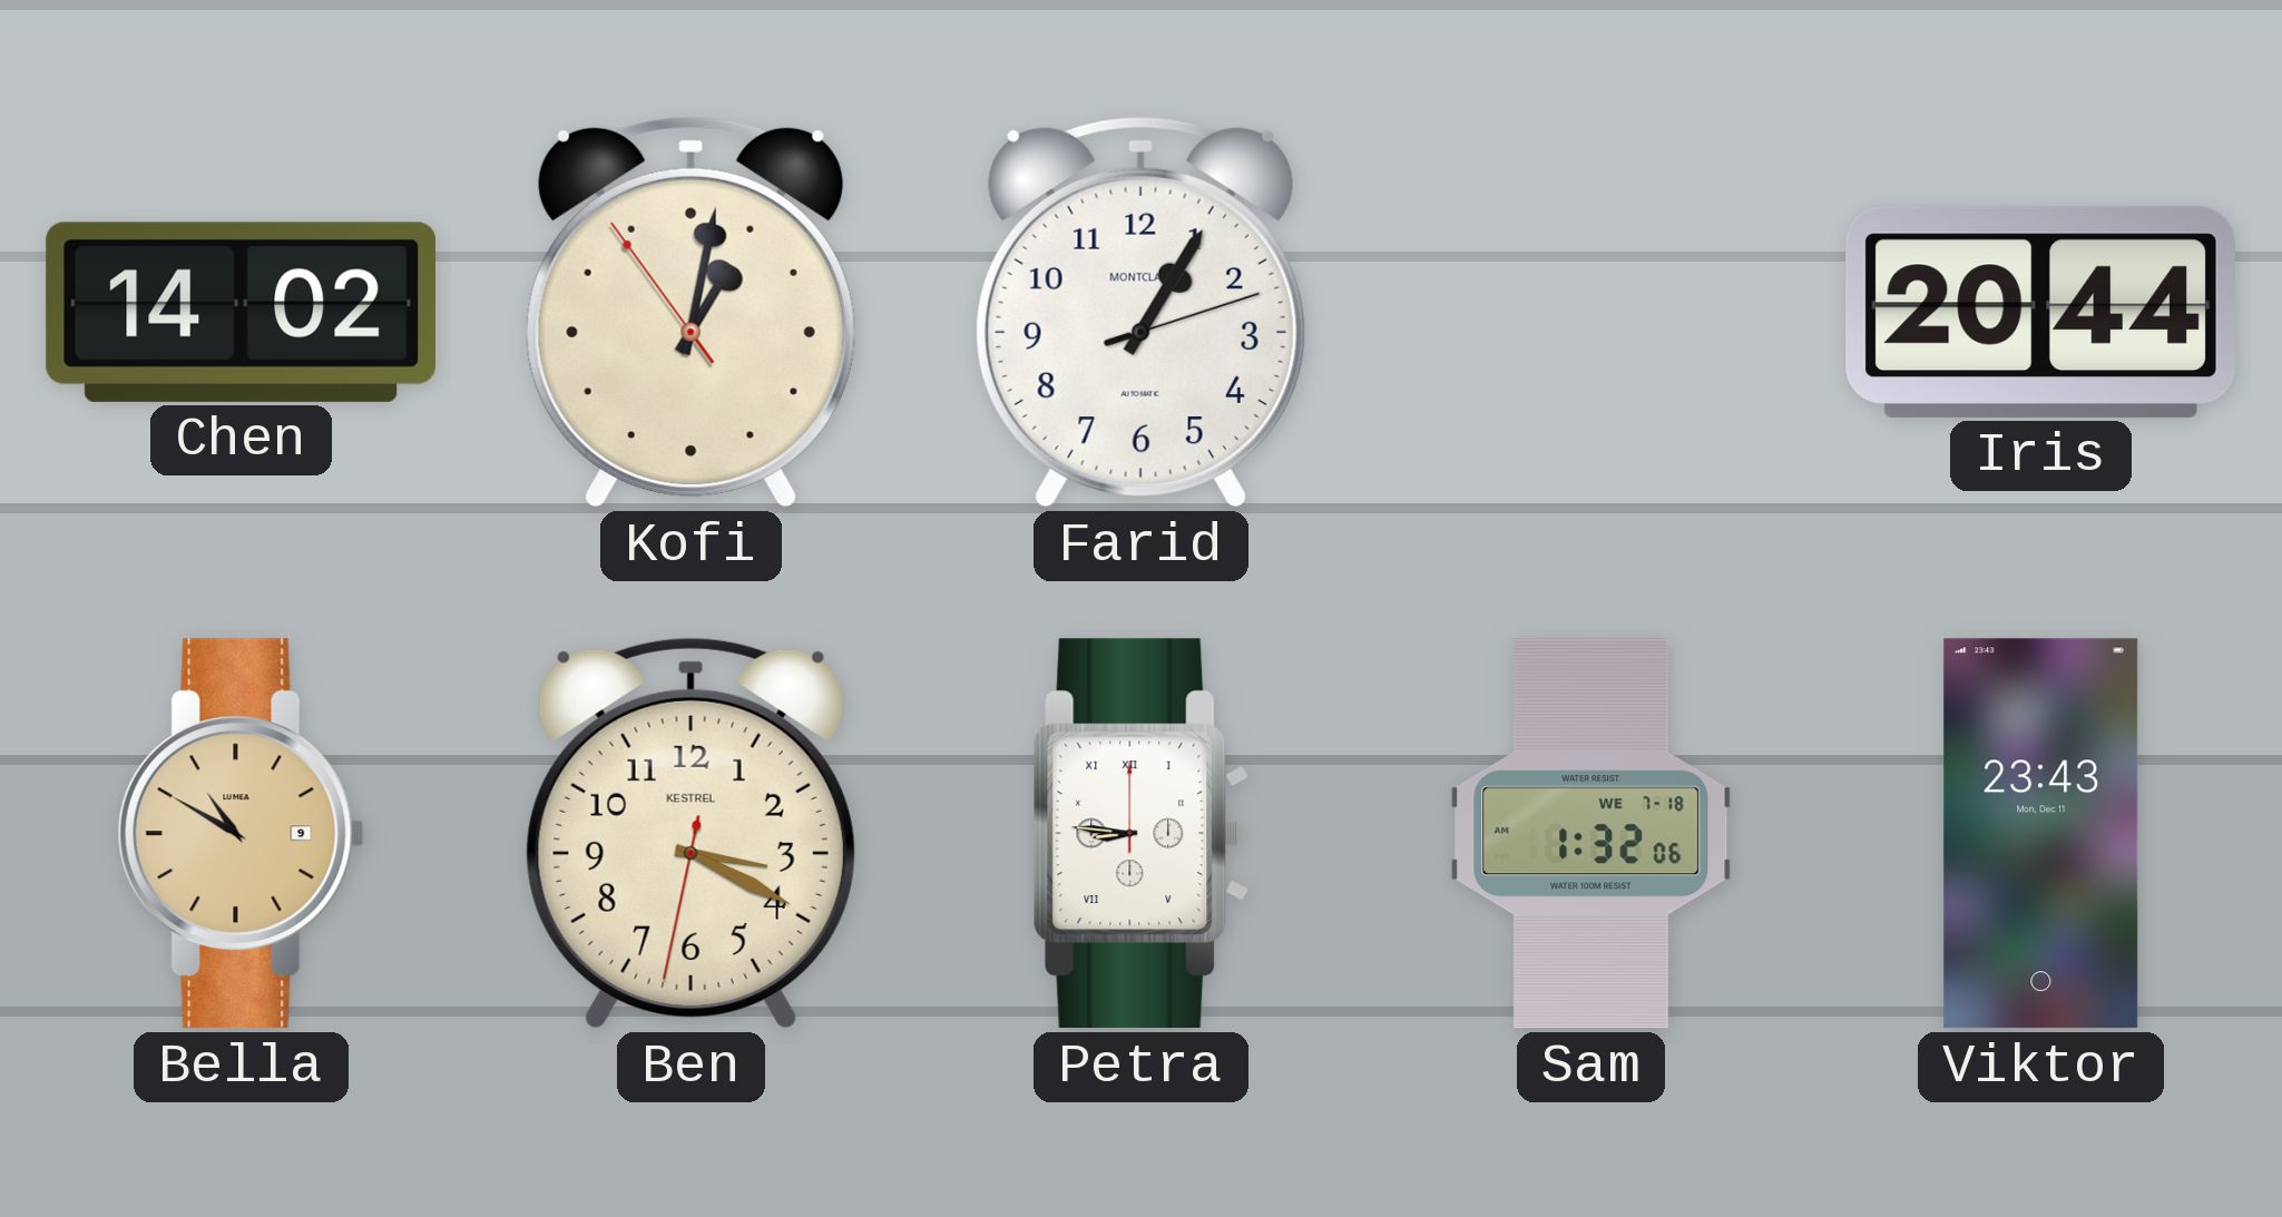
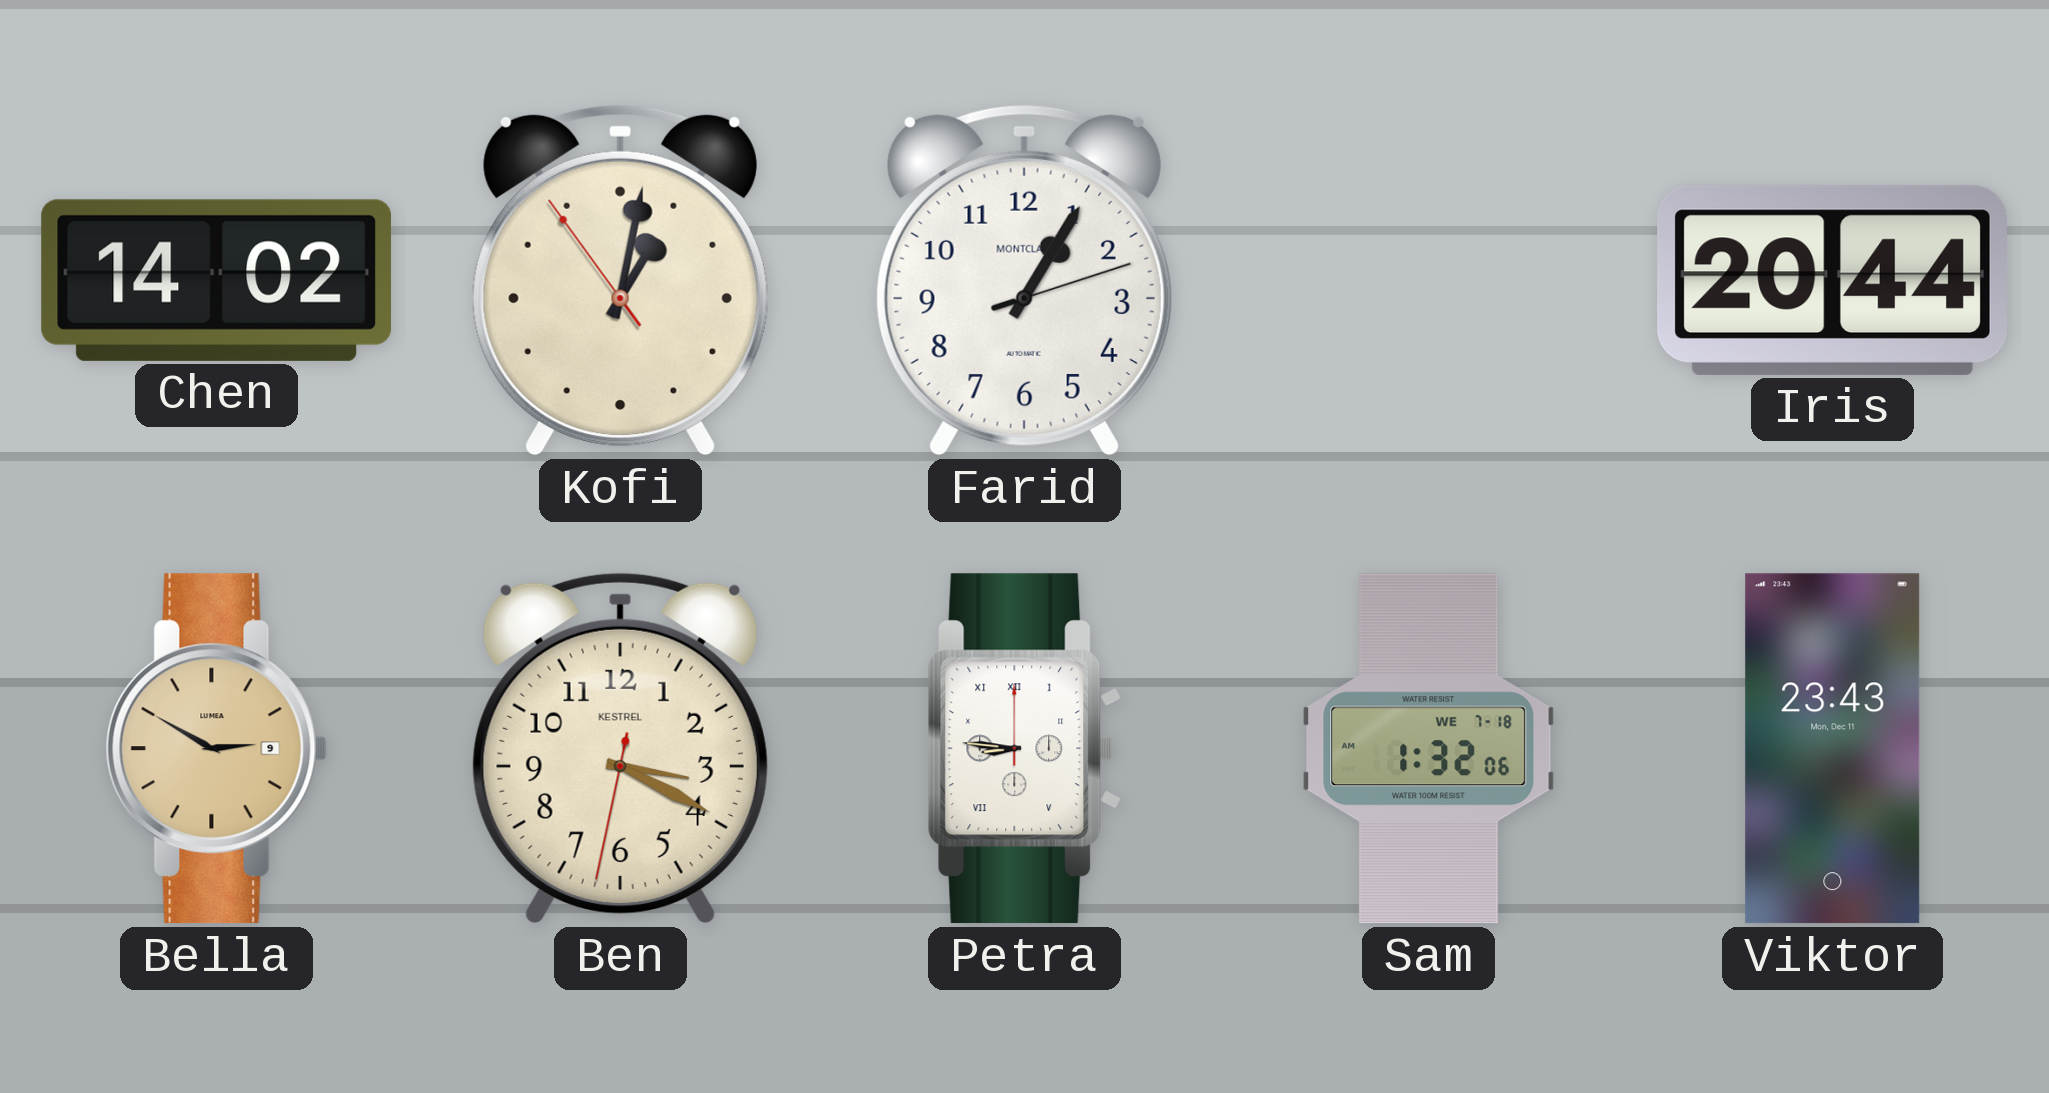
Bella: 10:50 -> 2:50 (216, 749)
